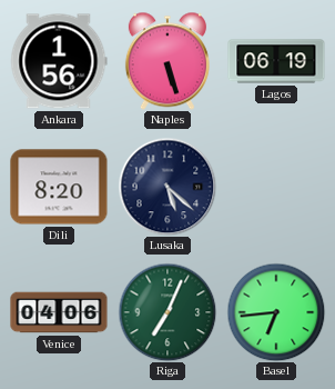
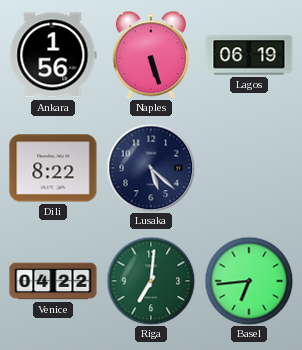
Dili: 8:20 -> 8:22 (53, 168)
Venice: 04:06 -> 04:22 (53, 281)
Riga: 7:04 -> 7:01 (151, 281)
